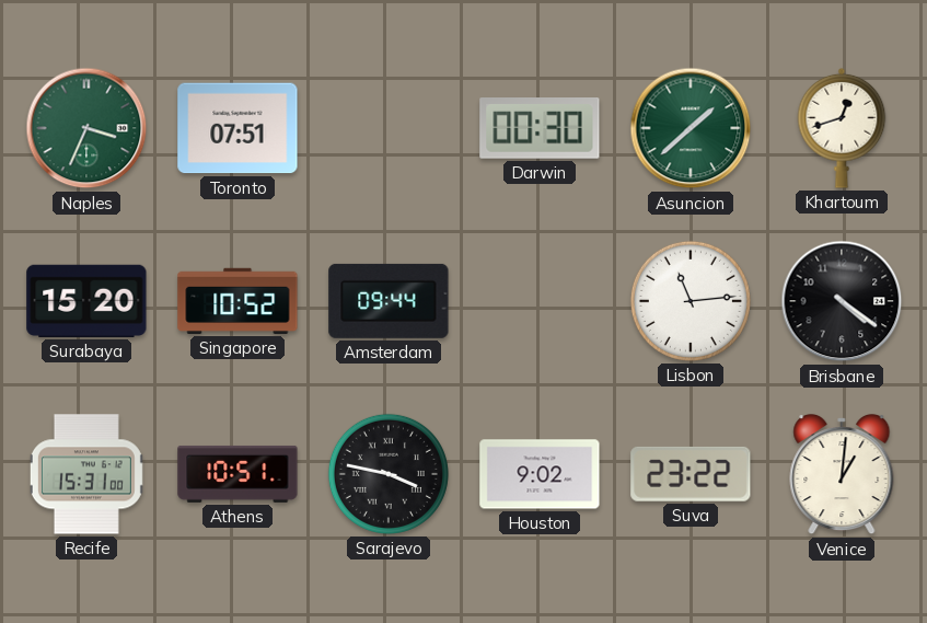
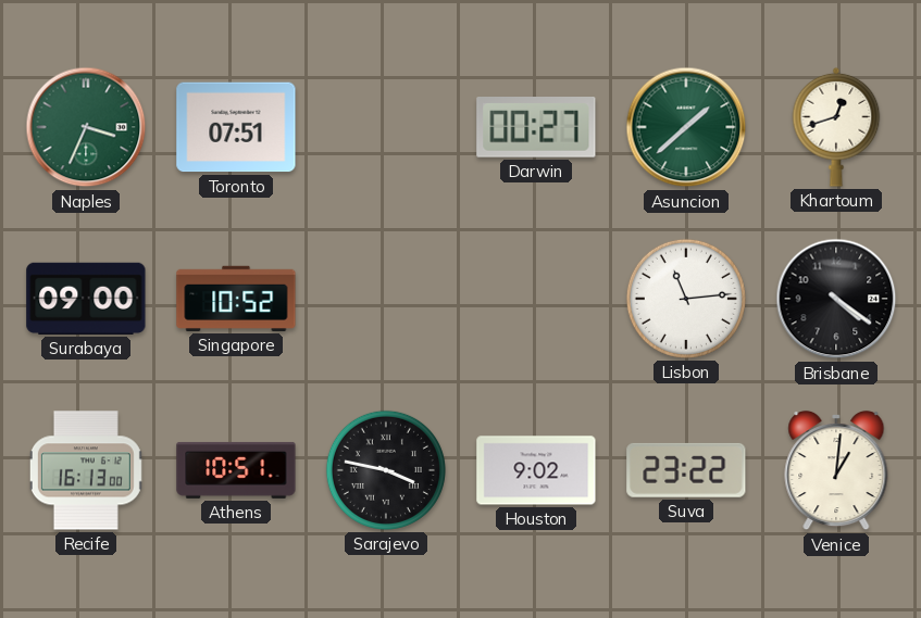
Darwin: 00:30 -> 00:27 (536, 128)
Surabaya: 15:20 -> 09:00 (86, 299)
Amsterdam: 09:44 -> none (389, 301)
Recife: 15:31 -> 16:13 (86, 470)
